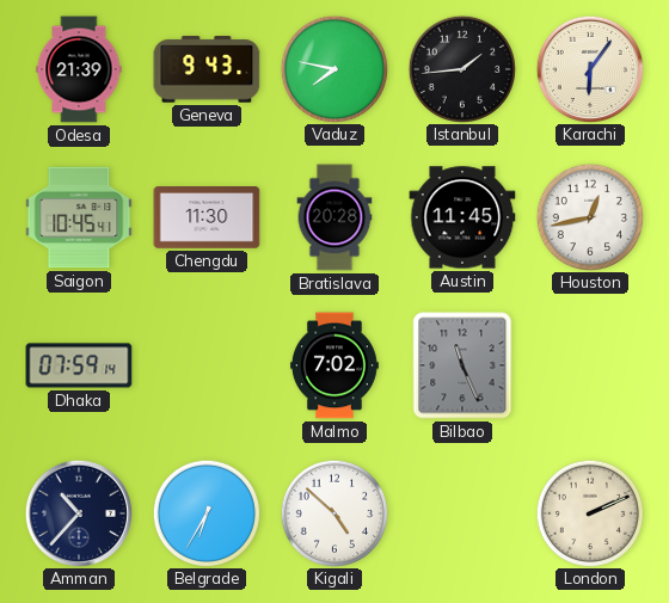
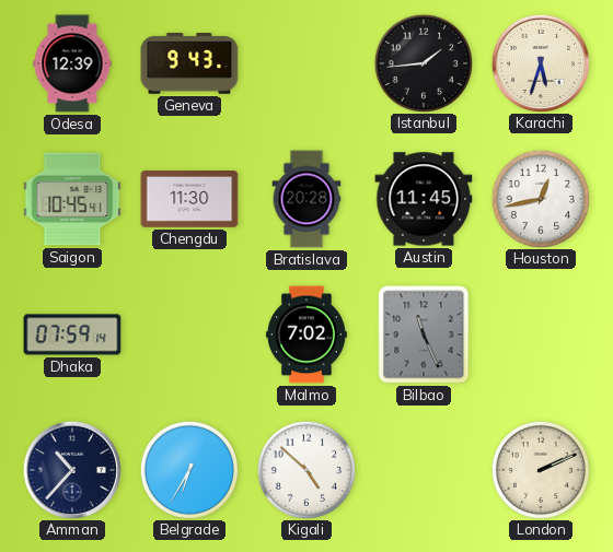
Odesa: 21:39 -> 12:39 (72, 63)
Vaduz: 7:47 -> none (333, 68)
Karachi: 6:06 -> 5:33 (540, 62)
